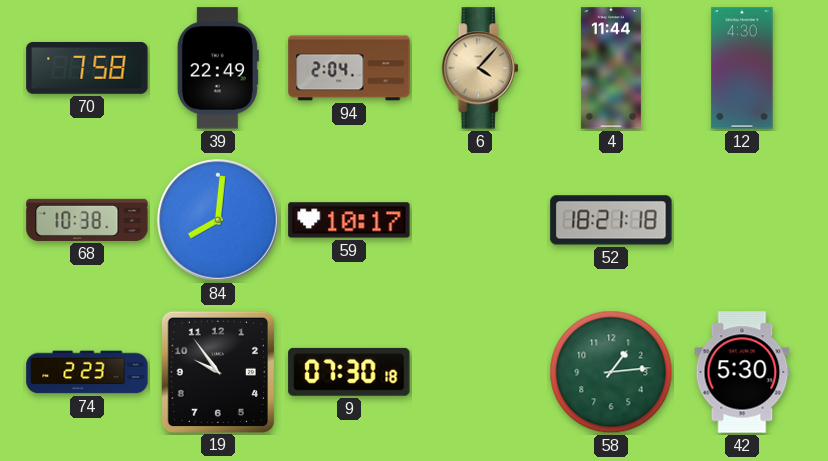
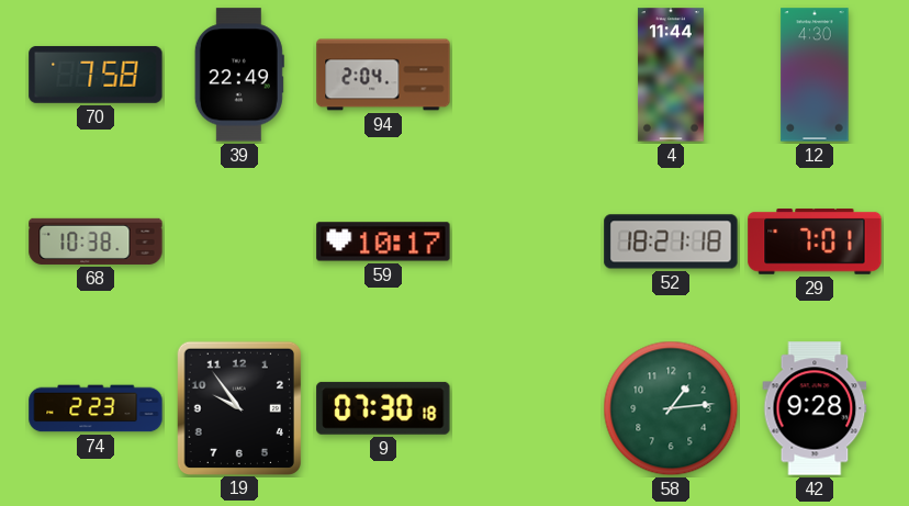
6: 4:07 -> none (480, 68)
84: 8:01 -> none (219, 221)
29: none -> 7:01 (815, 243)
42: 5:30 -> 9:28 (815, 408)
